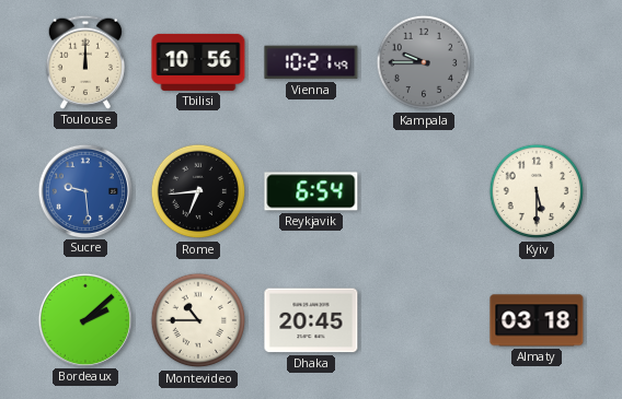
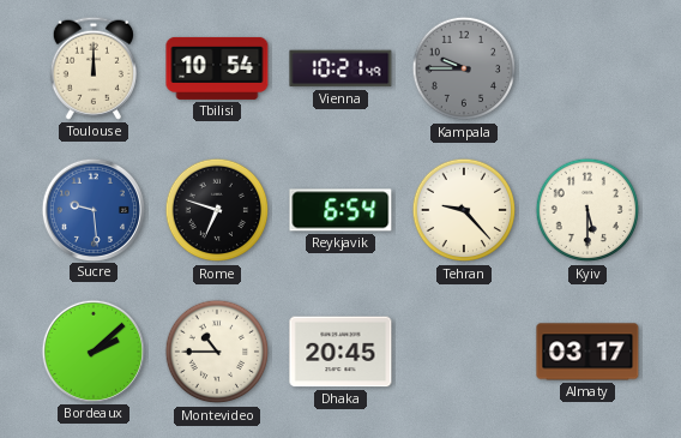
Tbilisi: 10:56 -> 10:54 (217, 68)
Rome: 6:44 -> 6:48 (217, 210)
Tehran: none -> 9:23 (464, 210)
Almaty: 03:18 -> 03:17 (587, 352)
